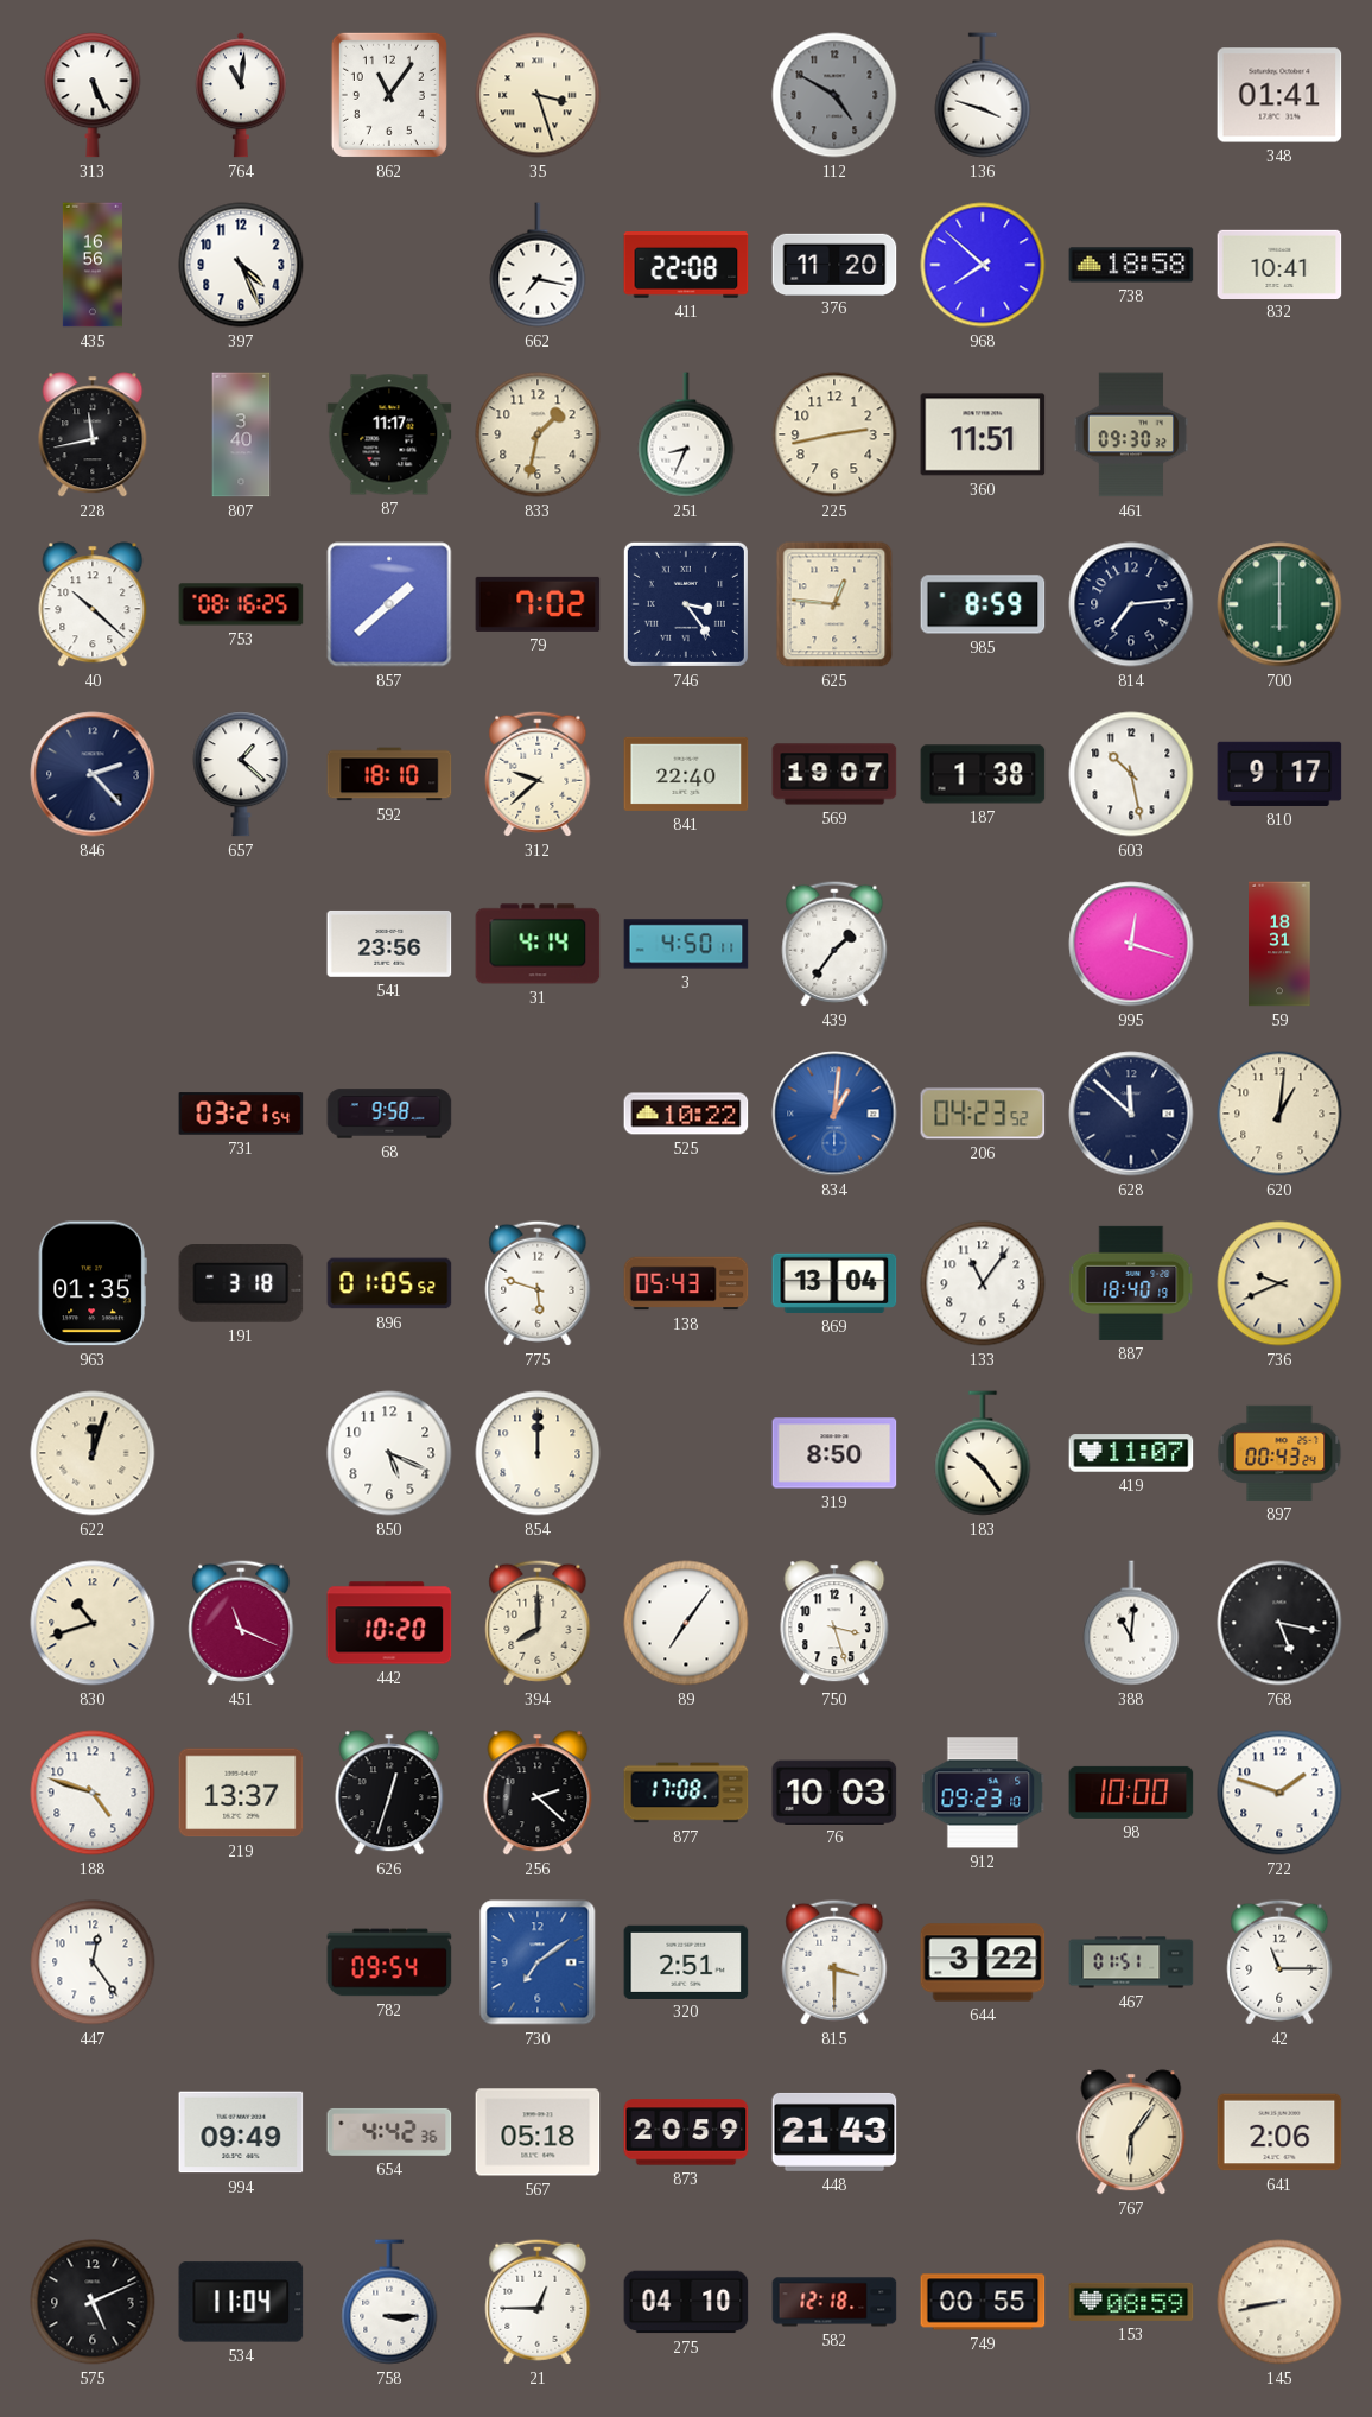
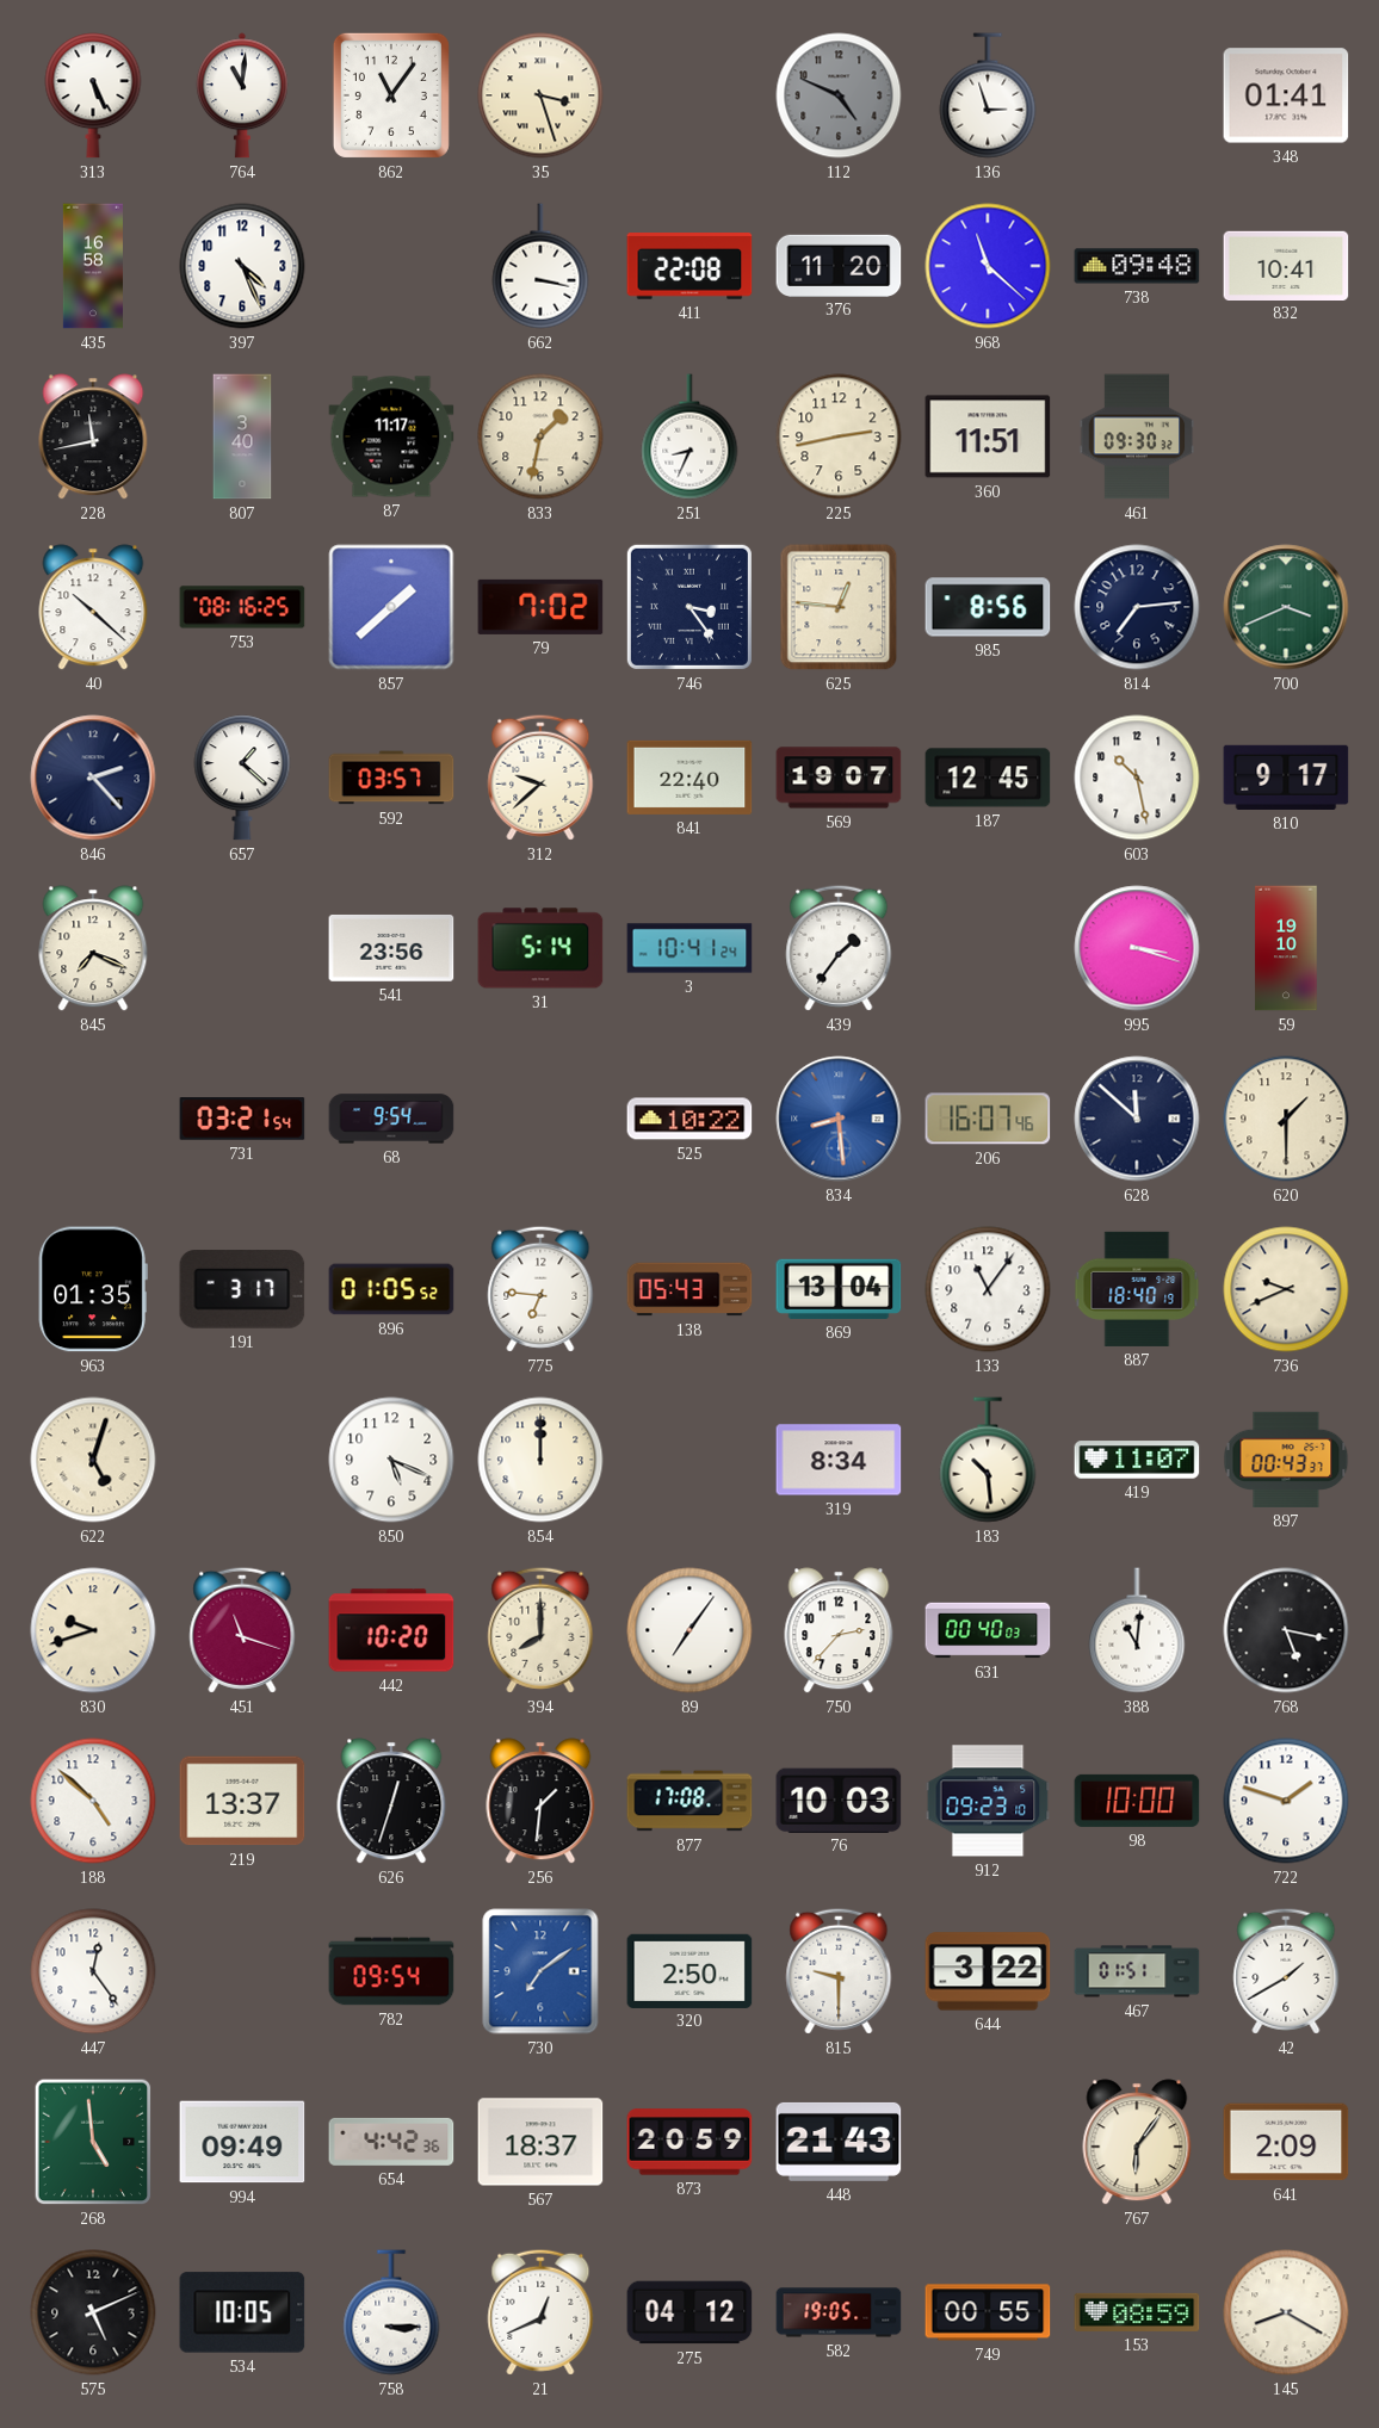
112: 4:50 -> 4:49 (839, 95)
136: 3:48 -> 2:57 (988, 95)
435: 16:56 -> 16:58 (93, 266)
662: 7:17 -> 3:17 (540, 266)
968: 7:52 -> 11:22 (988, 266)
738: 18:58 -> 09:48 (1137, 266)
985: 8:59 -> 8:56 (988, 607)
700: 6:00 -> 3:41 (1286, 607)
592: 18:10 -> 03:57 (391, 778)
187: 1:38 -> 12:45 (988, 778)
845: none -> 7:19 (93, 948)
31: 4:14 -> 5:14 (540, 948)
3: 4:50 -> 10:41 (689, 948)
995: 12:18 -> 3:18 (1137, 948)
59: 18:31 -> 19:10 (1286, 948)
68: 9:58 -> 9:54 (391, 1119)
834: 1:01 -> 8:29 (839, 1119)
206: 04:23 -> 16:07 (988, 1119)
620: 1:01 -> 1:30 (1286, 1119)
191: 3:18 -> 3:17 (242, 1289)
775: 5:48 -> 6:46 (540, 1289)
622: 12:03 -> 5:03 (93, 1460)
319: 8:50 -> 8:34 (839, 1460)
183: 10:24 -> 10:29 (988, 1460)
897: 00:43:24 -> 00:43:37 (1286, 1460)
830: 10:42 -> 9:42 (93, 1630)
451: 11:19 -> 11:18 (242, 1630)
750: 3:27 -> 2:37 (839, 1630)
631: none -> 00:40 (988, 1630)
188: 4:48 -> 4:52 (93, 1801)
256: 2:22 -> 1:31 (540, 1801)
320: 2:51 -> 2:50 (689, 1970)
815: 3:30 -> 9:30 (839, 1971)
42: 11:15 -> 1:40 (1286, 1971)
268: none -> 4:59 (93, 2142)
567: 05:18 -> 18:37 (540, 2142)
641: 2:06 -> 2:09 (1286, 2142)
534: 11:04 -> 10:05 (242, 2312)
21: 12:45 -> 12:41 (540, 2312)
275: 04:10 -> 04:12 (689, 2312)
582: 12:18 -> 19:05 (839, 2312)
145: 8:43 -> 8:20 (1286, 2312)
